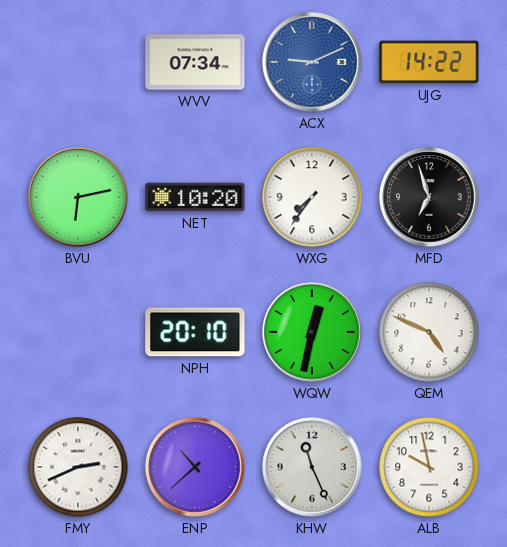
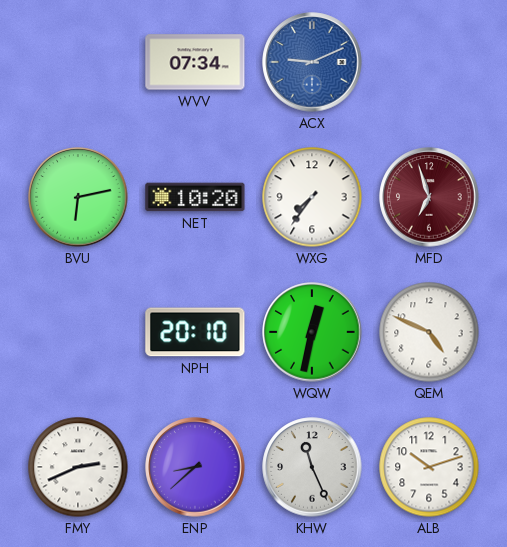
UJG: 14:22 -> none (429, 62)
MFD dial: black -> burgundy (429, 197)
ENP: 10:38 -> 8:38 (195, 467)
ALB: 9:58 -> 10:12 (429, 467)
